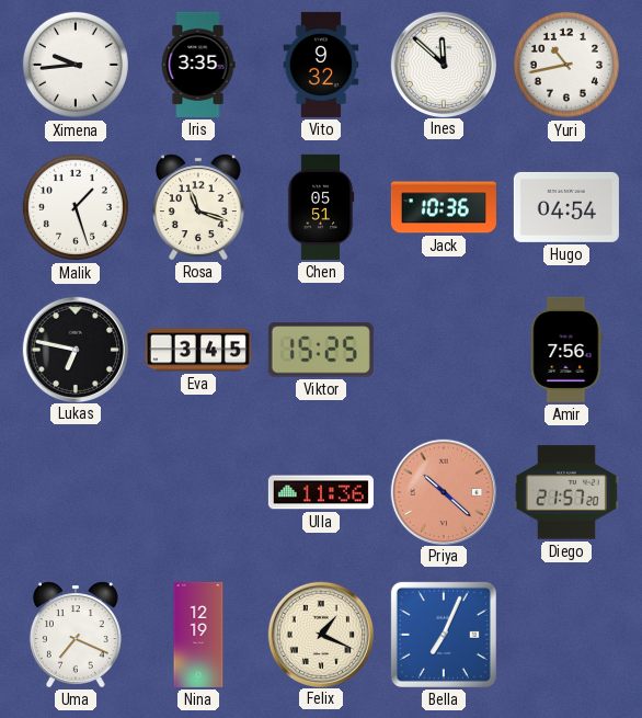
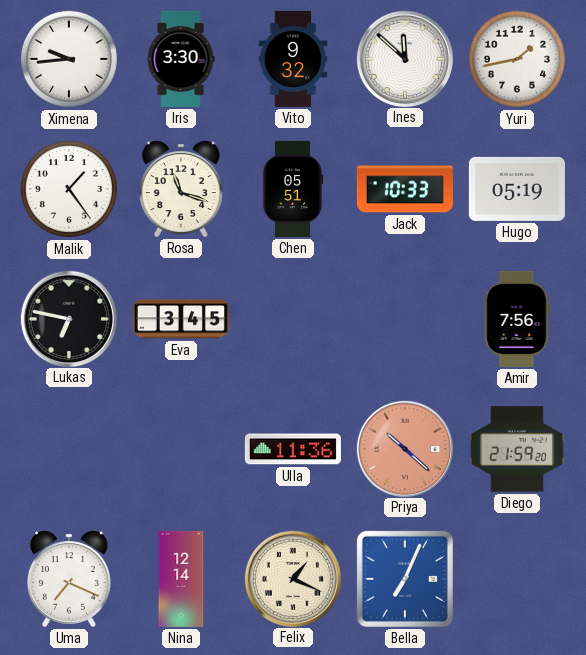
Iris: 3:35 -> 3:30 (181, 59)
Yuri: 10:43 -> 1:43 (517, 59)
Malik: 1:27 -> 1:24 (69, 189)
Jack: 10:36 -> 10:33 (405, 189)
Hugo: 04:54 -> 05:19 (517, 189)
Viktor: 15:25 -> none (321, 350)
Diego: 21:57 -> 21:59 (517, 449)
Nina: 12:19 -> 12:14 (181, 579)
